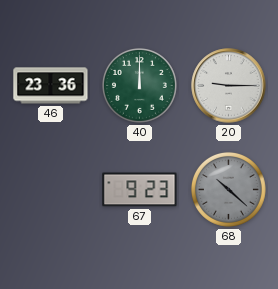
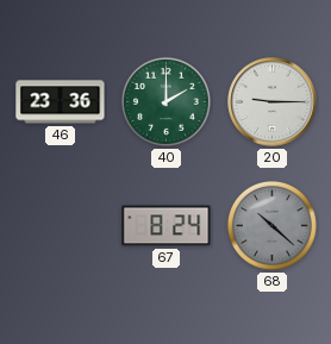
40: 12:00 -> 2:00 (165, 101)
67: 9:23 -> 8:24 (167, 226)
